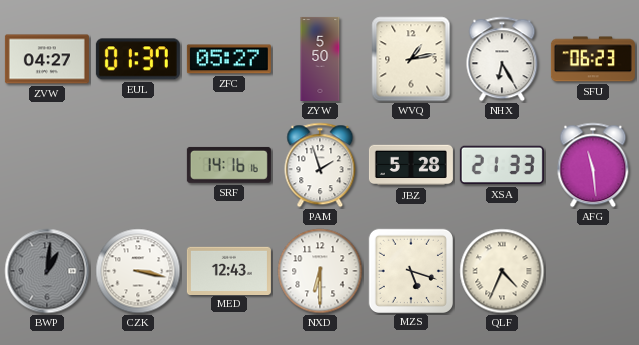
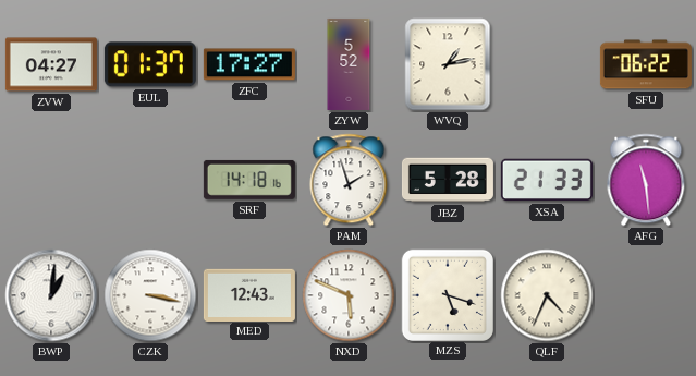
ZFC: 05:27 -> 17:27 (249, 64)
ZYW: 5:50 -> 5:52 (349, 64)
NHX: 6:25 -> none (502, 59)
SFU: 06:23 -> 06:22 (646, 64)
SRF: 14:16 -> 14:18 (249, 180)
BWP dial: grey -> white (51, 295)
NXD: 6:30 -> 5:49 (349, 295)
